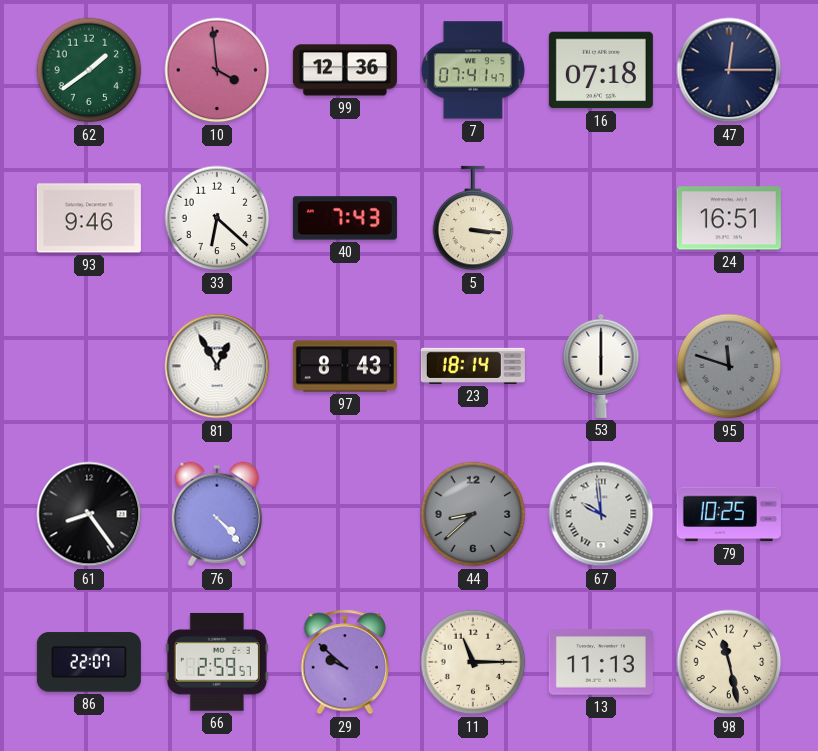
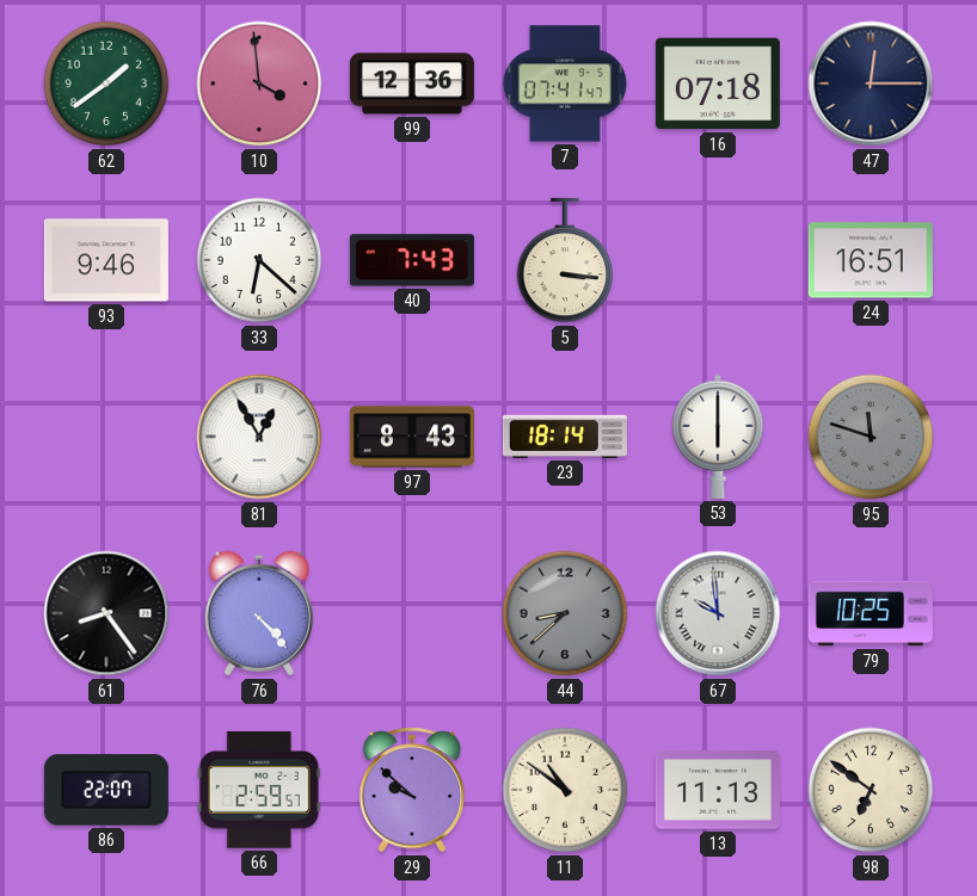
11: 11:15 -> 10:51 (565, 790)
98: 11:28 -> 6:51 (871, 790)
